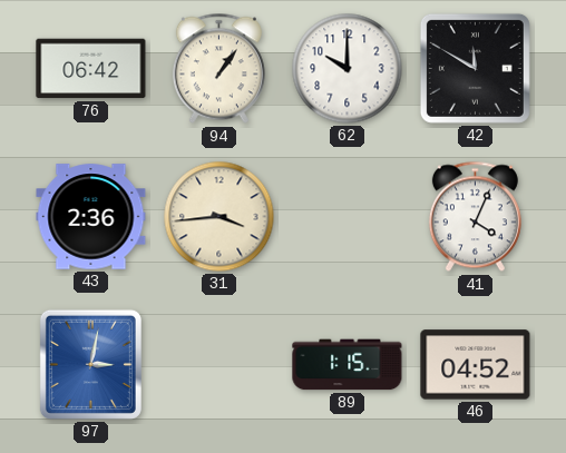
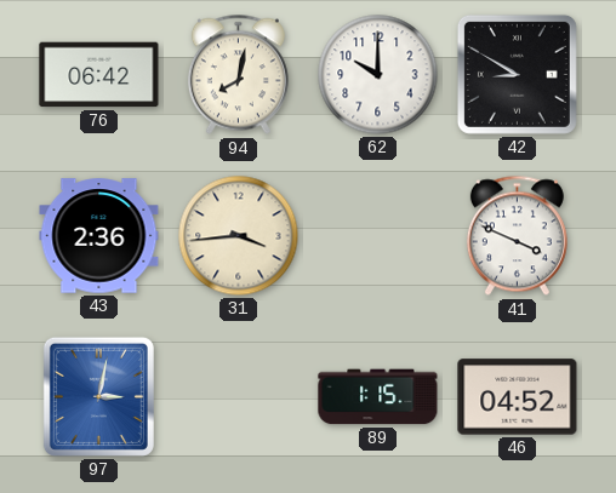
94: 1:06 -> 8:02 (238, 75)
42: 11:50 -> 8:50 (517, 74)
41: 4:04 -> 3:49 (517, 236)
